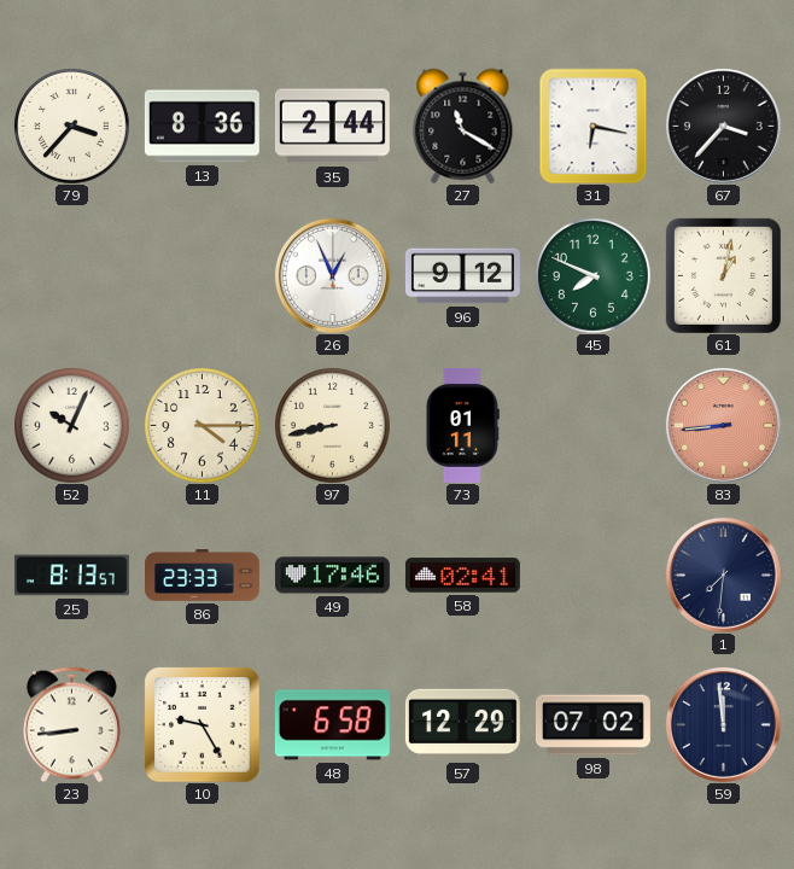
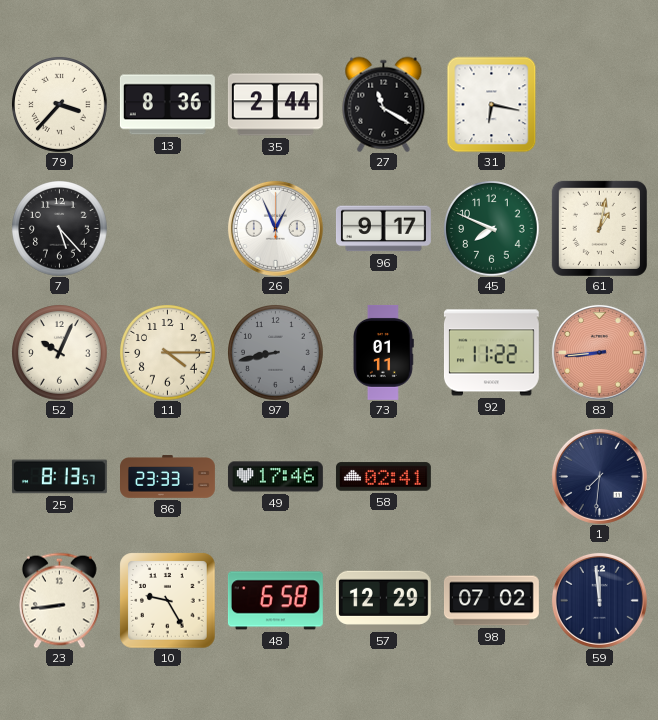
67: 3:37 -> none (723, 126)
7: none -> 5:23 (60, 229)
96: 9:12 -> 9:17 (383, 229)
97 dial: cream -> grey (276, 353)
92: none -> 11:22 (491, 353)
